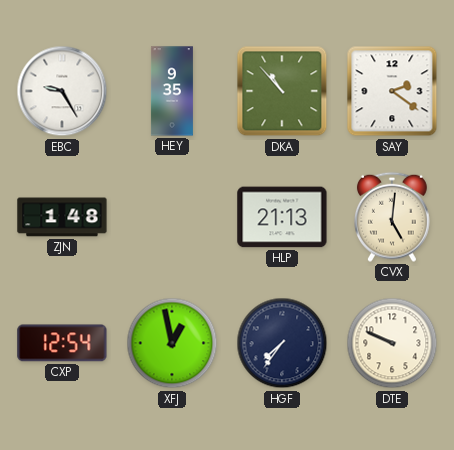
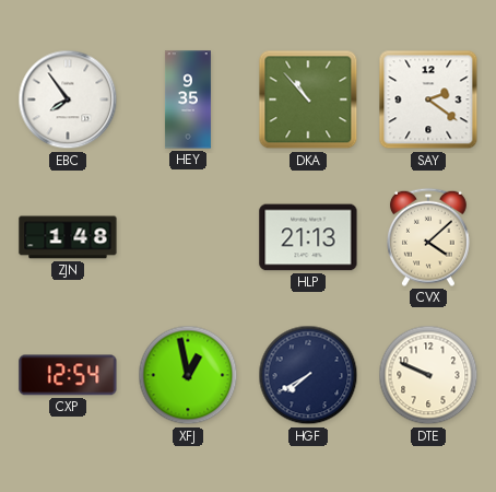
EBC: 9:25 -> 7:54 (68, 99)
CVX: 5:01 -> 4:08 (429, 237)
HGF: 7:36 -> 7:40 (308, 375)
